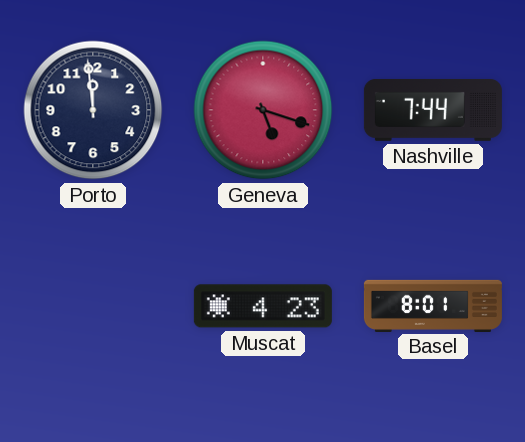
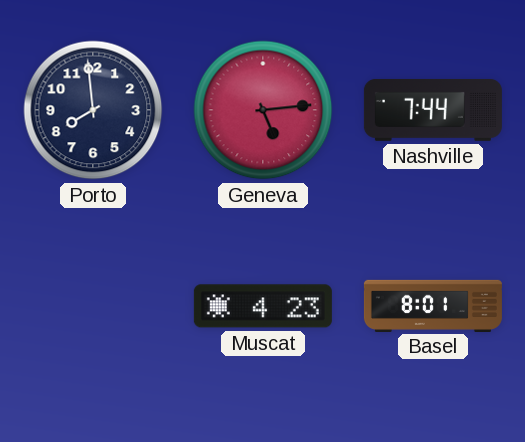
Porto: 11:59 -> 7:59 (93, 110)
Geneva: 5:18 -> 5:14 (263, 110)
